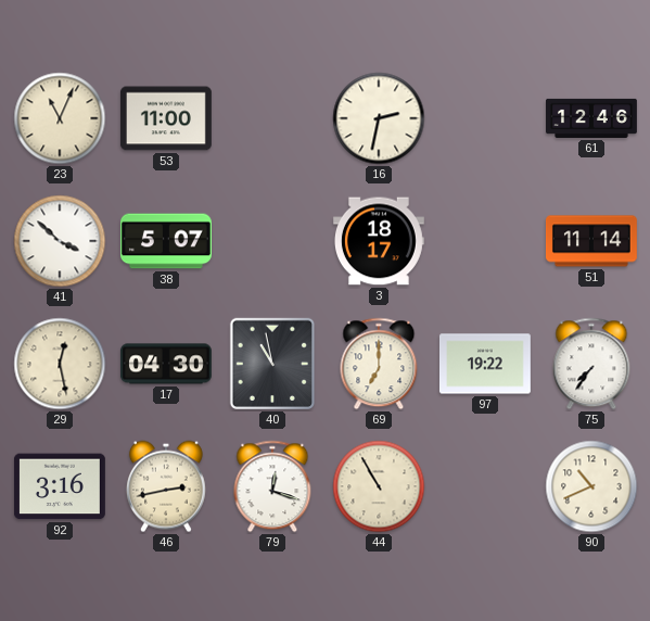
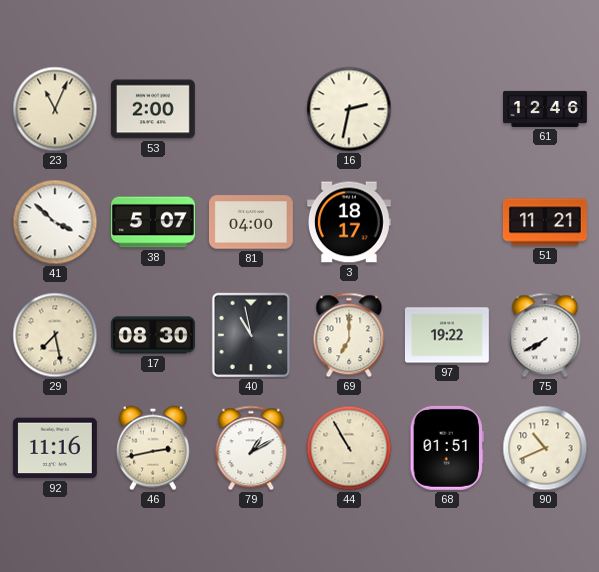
53: 11:00 -> 2:00 (153, 109)
81: none -> 04:00 (251, 222)
51: 11:14 -> 11:21 (545, 222)
29: 12:28 -> 7:28 (55, 335)
17: 04:30 -> 08:30 (153, 335)
75: 7:36 -> 7:40 (545, 335)
92: 3:16 -> 11:16 (55, 448)
79: 12:18 -> 1:10 (251, 448)
68: none -> 01:51 (447, 448)
